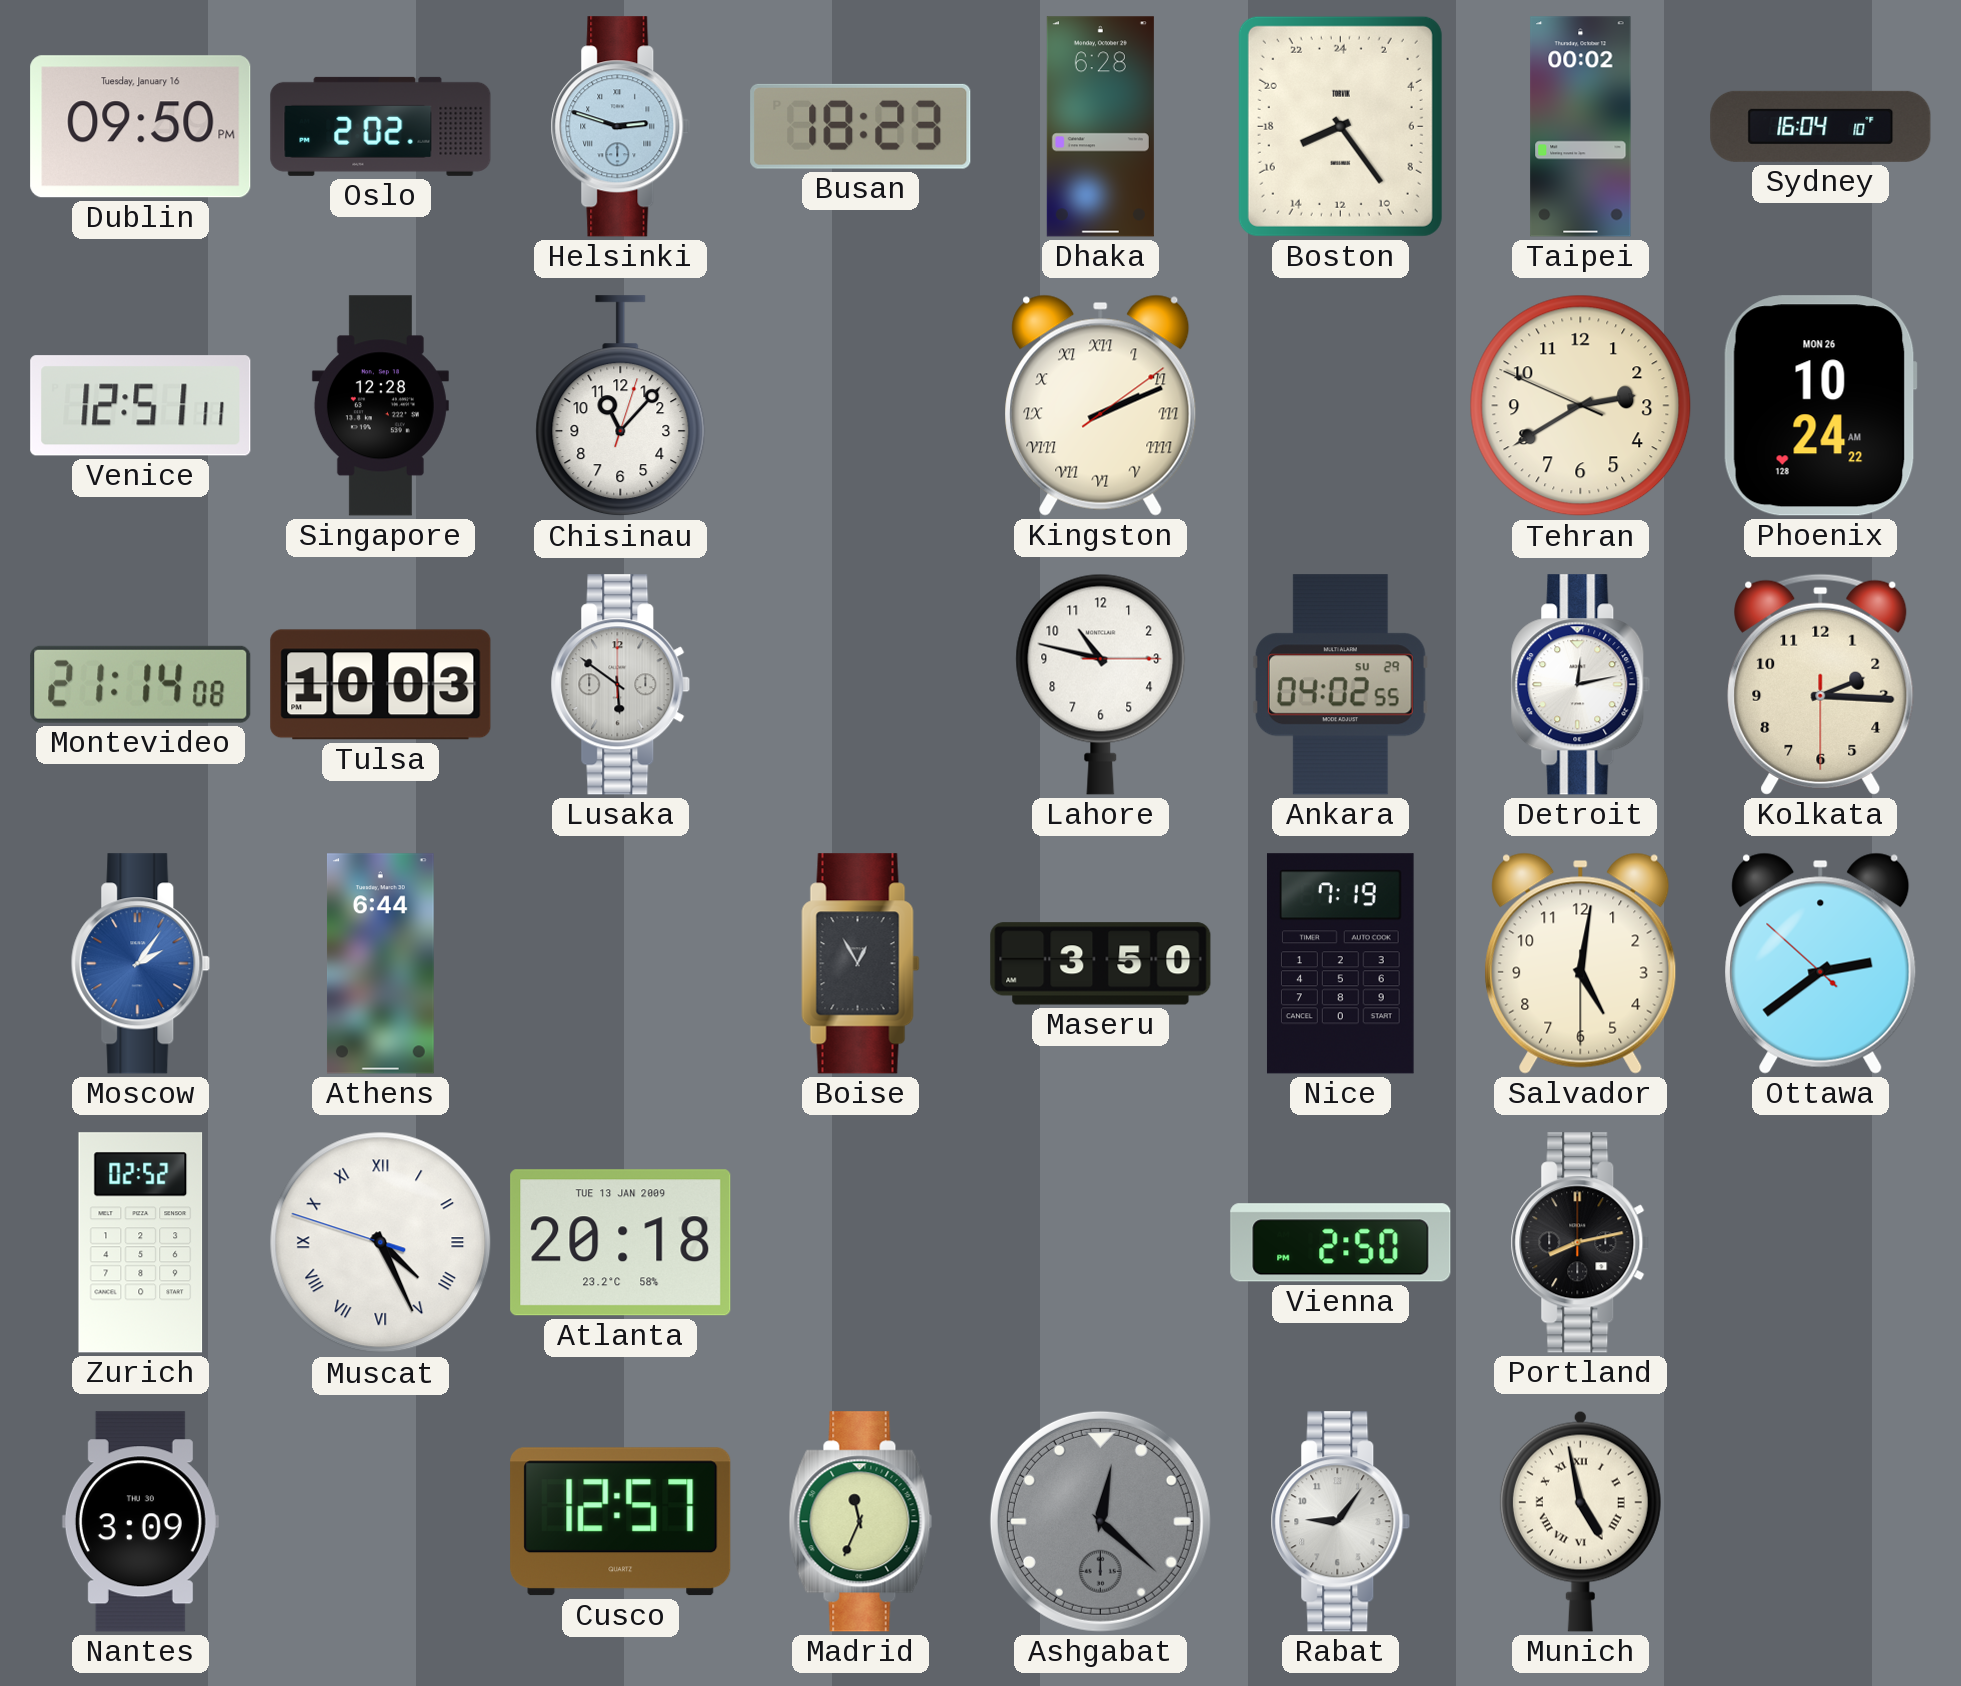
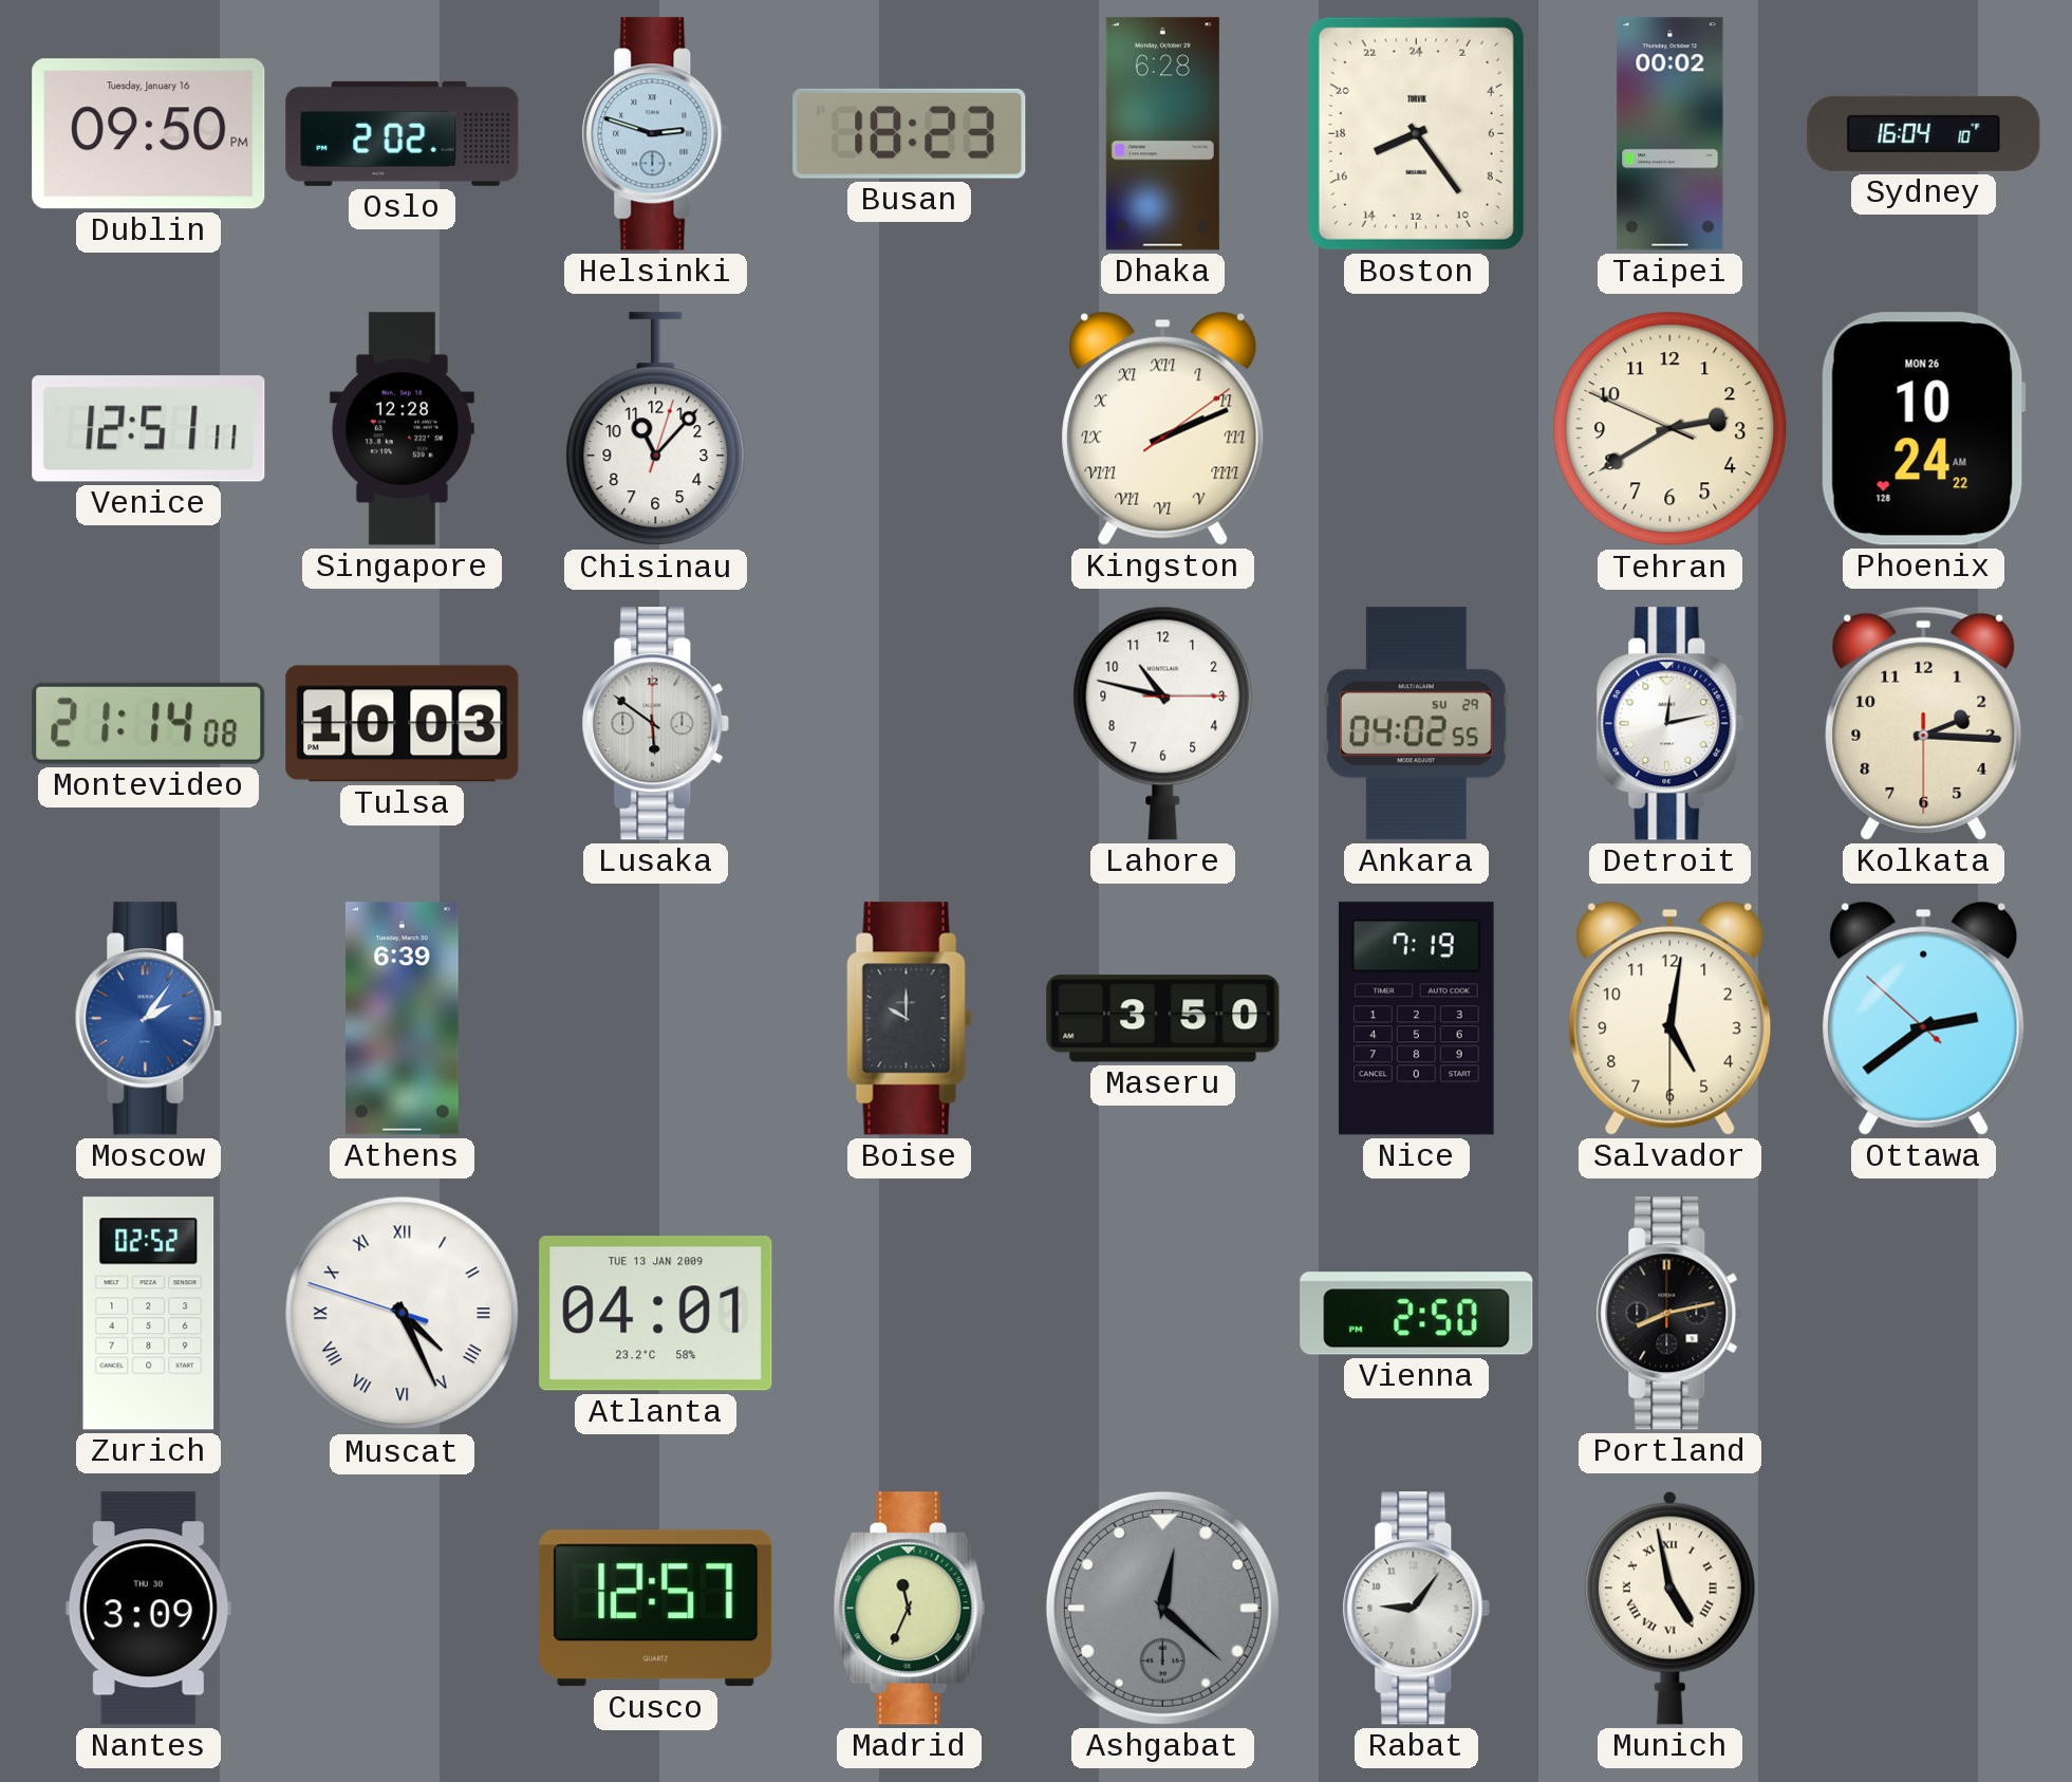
Athens: 6:44 -> 6:39 (402, 1019)
Boise: 12:55 -> 10:00 (910, 1019)
Atlanta: 20:18 -> 04:01 (656, 1314)
